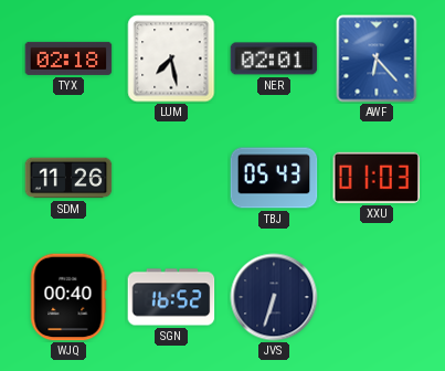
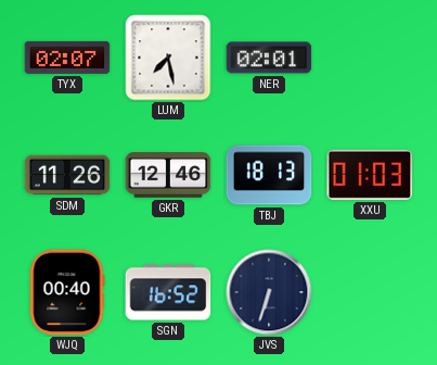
TYX: 02:18 -> 02:07 (67, 58)
AWF: 6:23 -> none (377, 59)
GKR: none -> 12:46 (168, 175)
TBJ: 05:43 -> 18:13 (269, 175)
